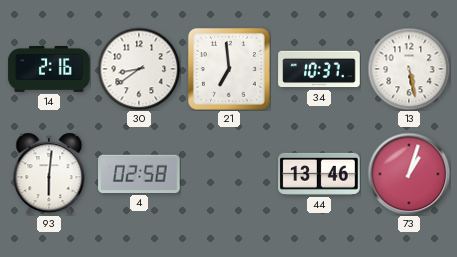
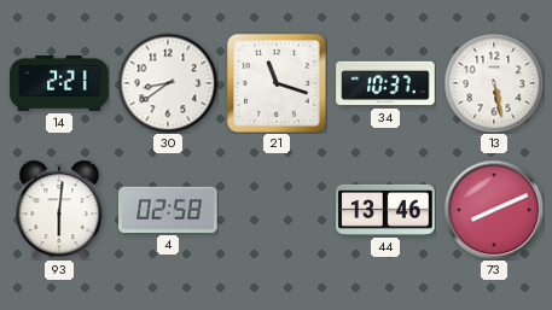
14: 2:16 -> 2:21 (59, 83)
21: 6:59 -> 11:18 (277, 83)
73: 1:03 -> 8:11 (494, 210)
